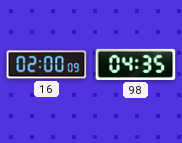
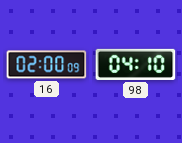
98: 04:35 -> 04:10 (136, 64)
